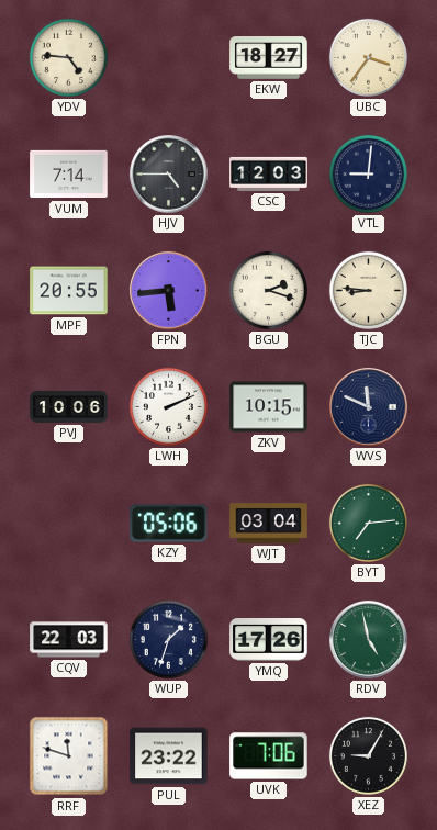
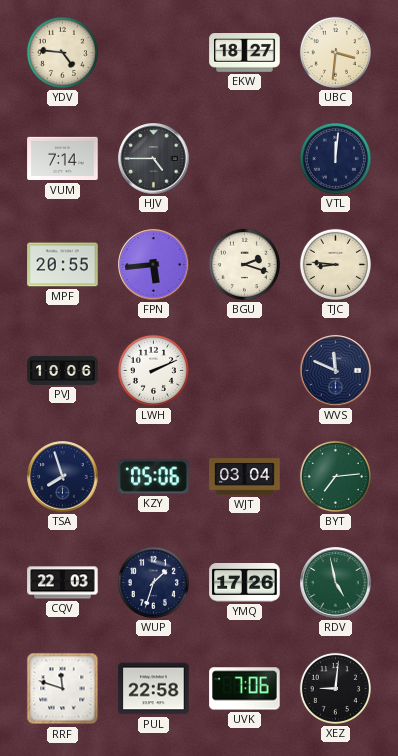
UBC: 3:36 -> 3:31 (335, 52)
CSC: 12:03 -> none (269, 173)
VTL: 9:01 -> 12:01 (335, 158)
ZKV: 10:15 -> none (269, 407)
TSA: none -> 7:57 (63, 477)
PUL: 23:22 -> 22:58 (154, 689)
XEZ: 9:05 -> 9:01 (335, 688)
